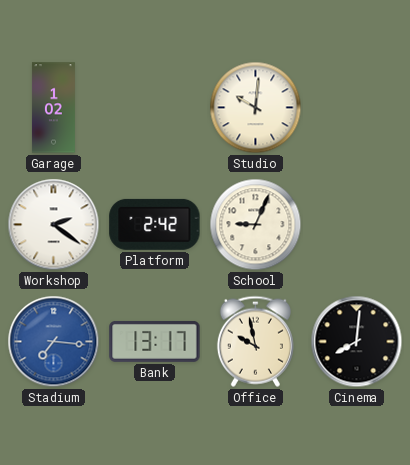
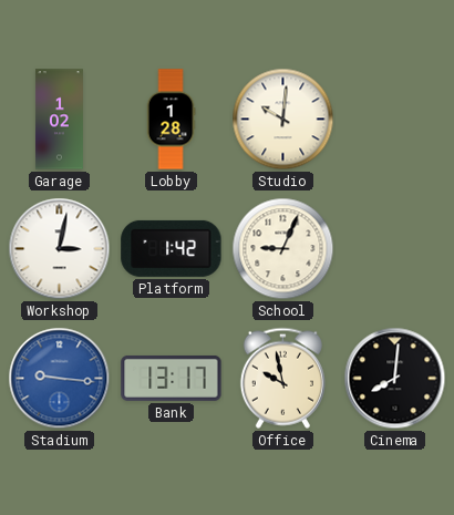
Lobby: none -> 1:28 (171, 120)
Workshop: 2:21 -> 3:02 (60, 249)
Platform: 2:42 -> 1:42 (172, 248)
Stadium: 7:16 -> 9:16 (60, 379)
